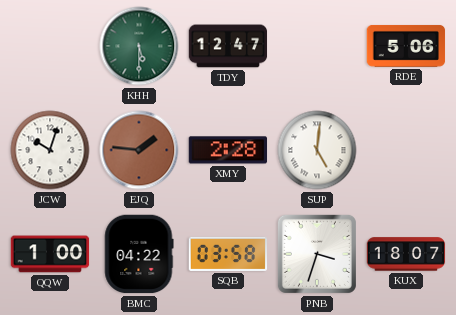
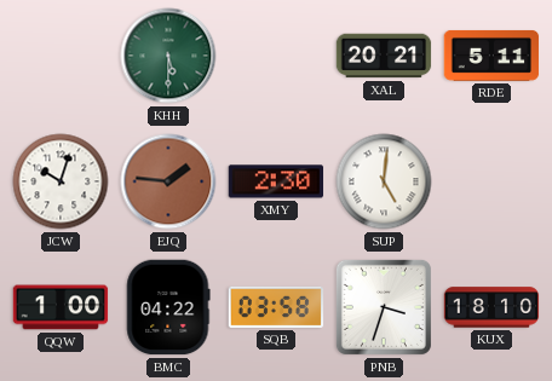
TDY: 12:47 -> none (228, 46)
XAL: none -> 20:21 (384, 56)
RDE: 5:06 -> 5:11 (491, 56)
XMY: 2:28 -> 2:30 (276, 181)
KUX: 18:07 -> 18:10 (491, 307)
